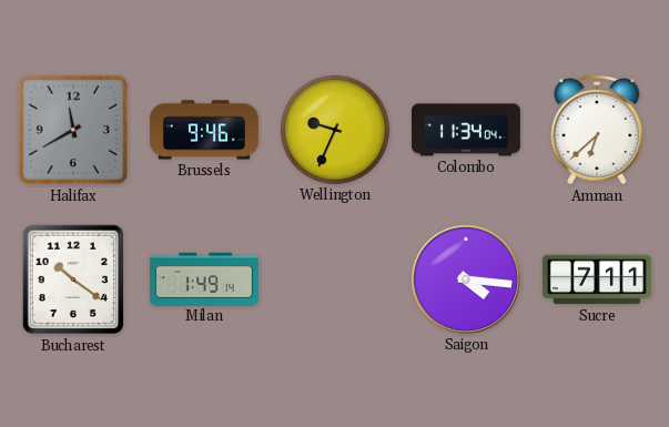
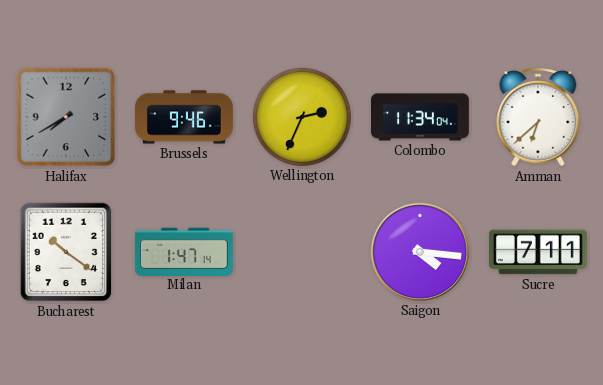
Halifax: 11:40 -> 7:40 (66, 117)
Wellington: 9:34 -> 2:34 (302, 117)
Milan: 1:49 -> 1:47 (184, 251)
